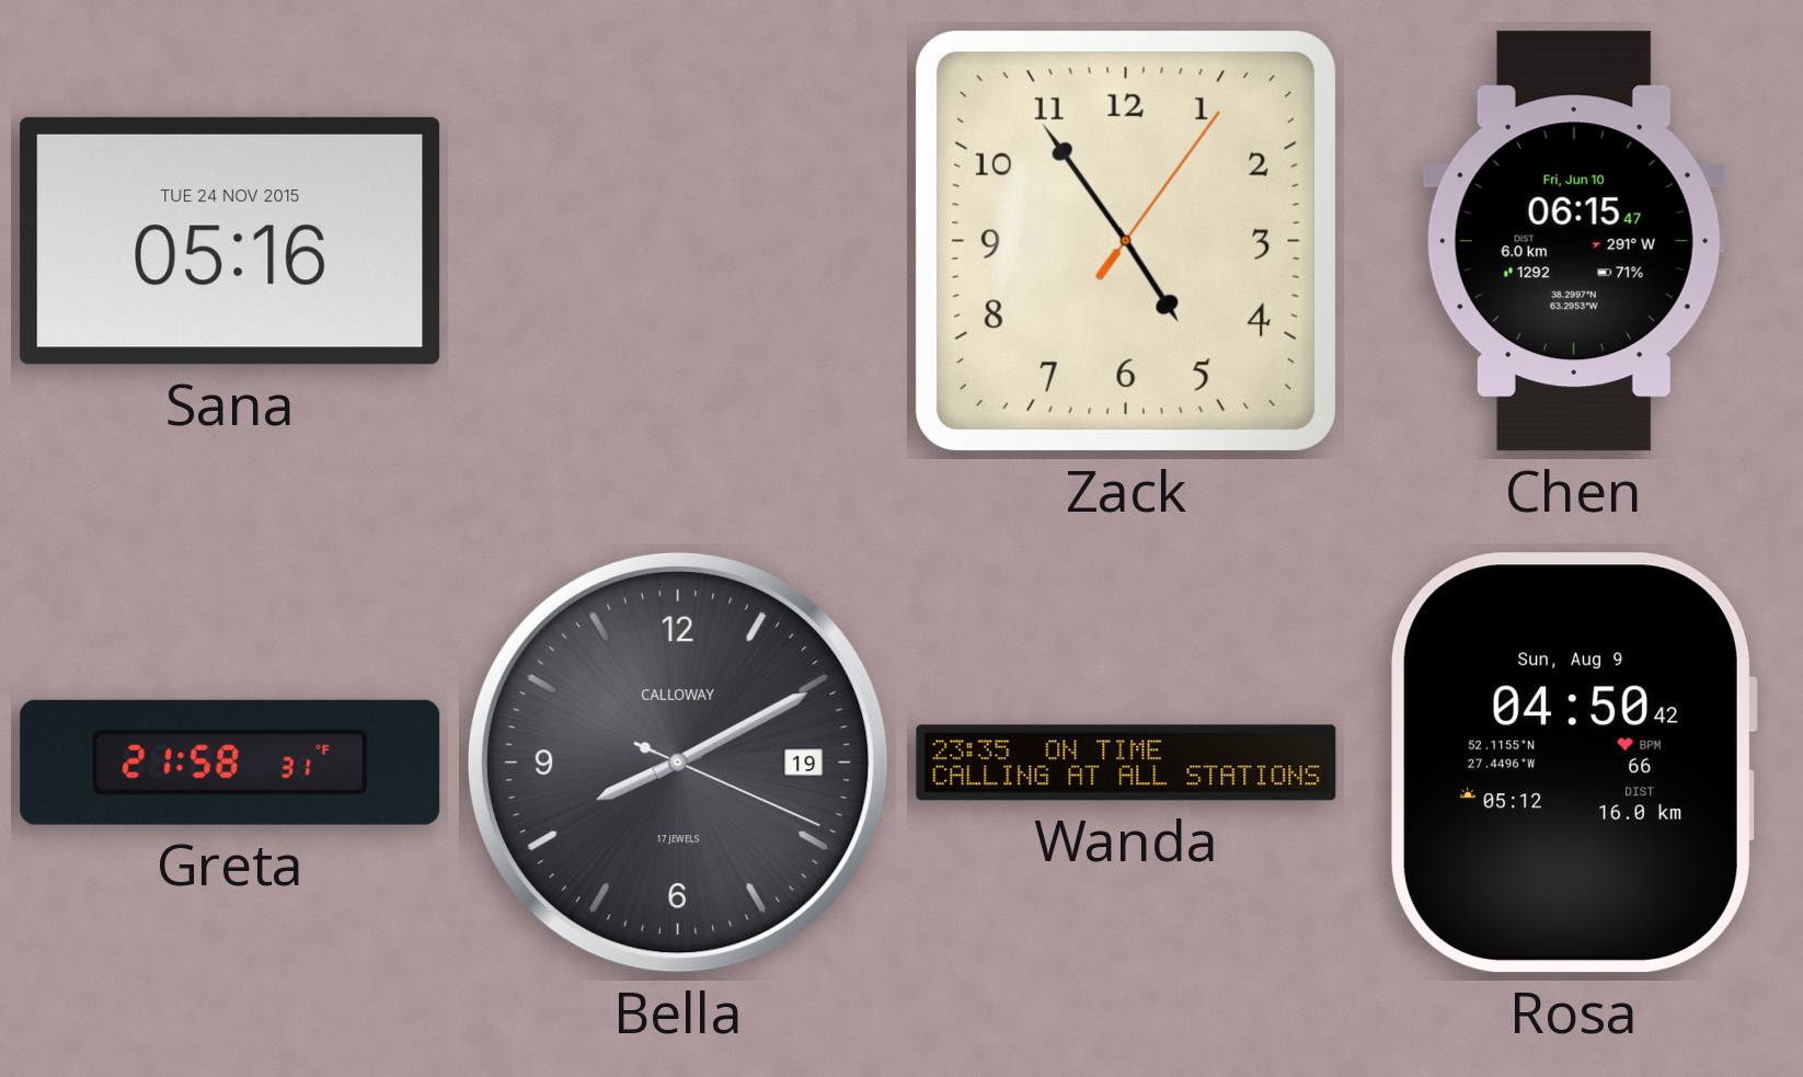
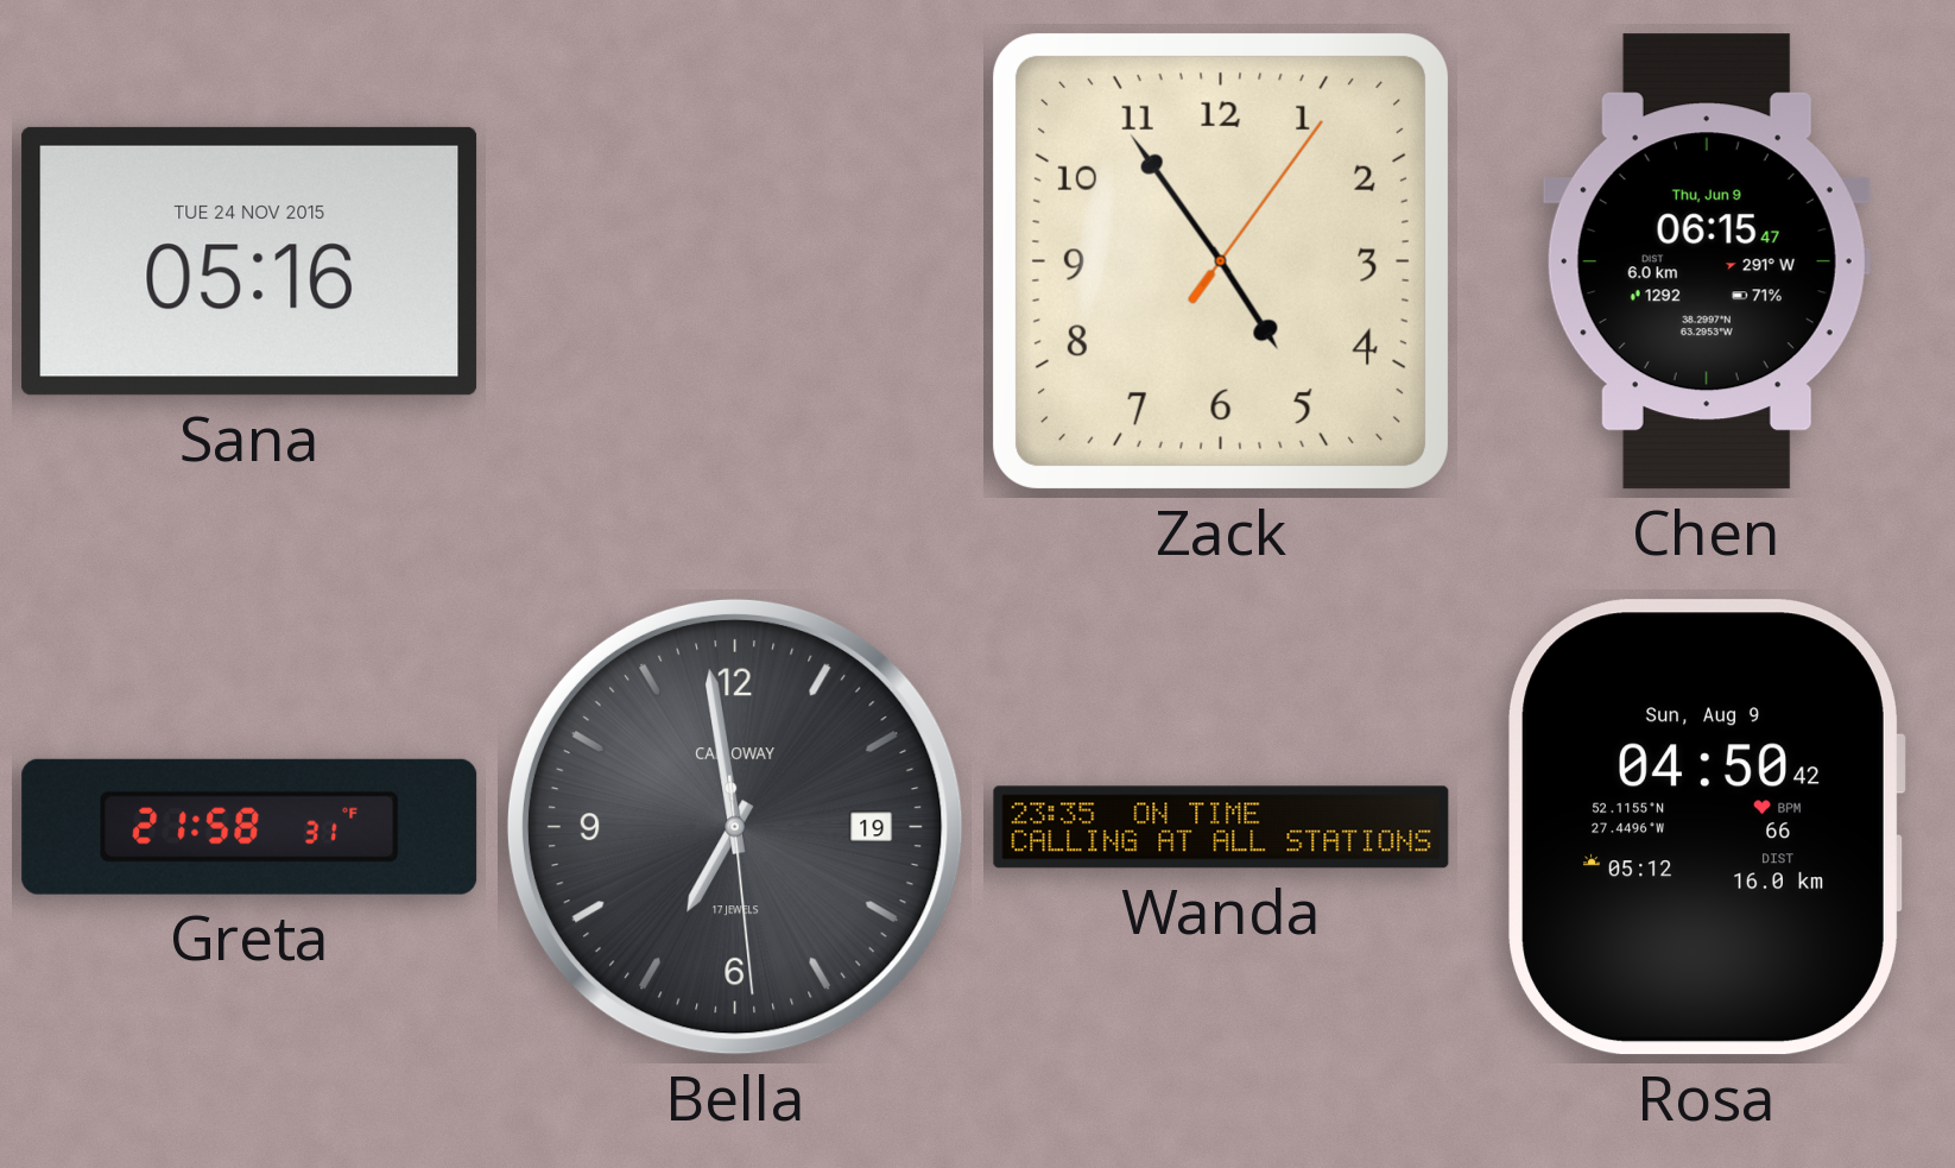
Chen date: Fri, Jun 10 -> Thu, Jun 9 (1707, 261)
Bella: 8:10 -> 6:58 (735, 827)
